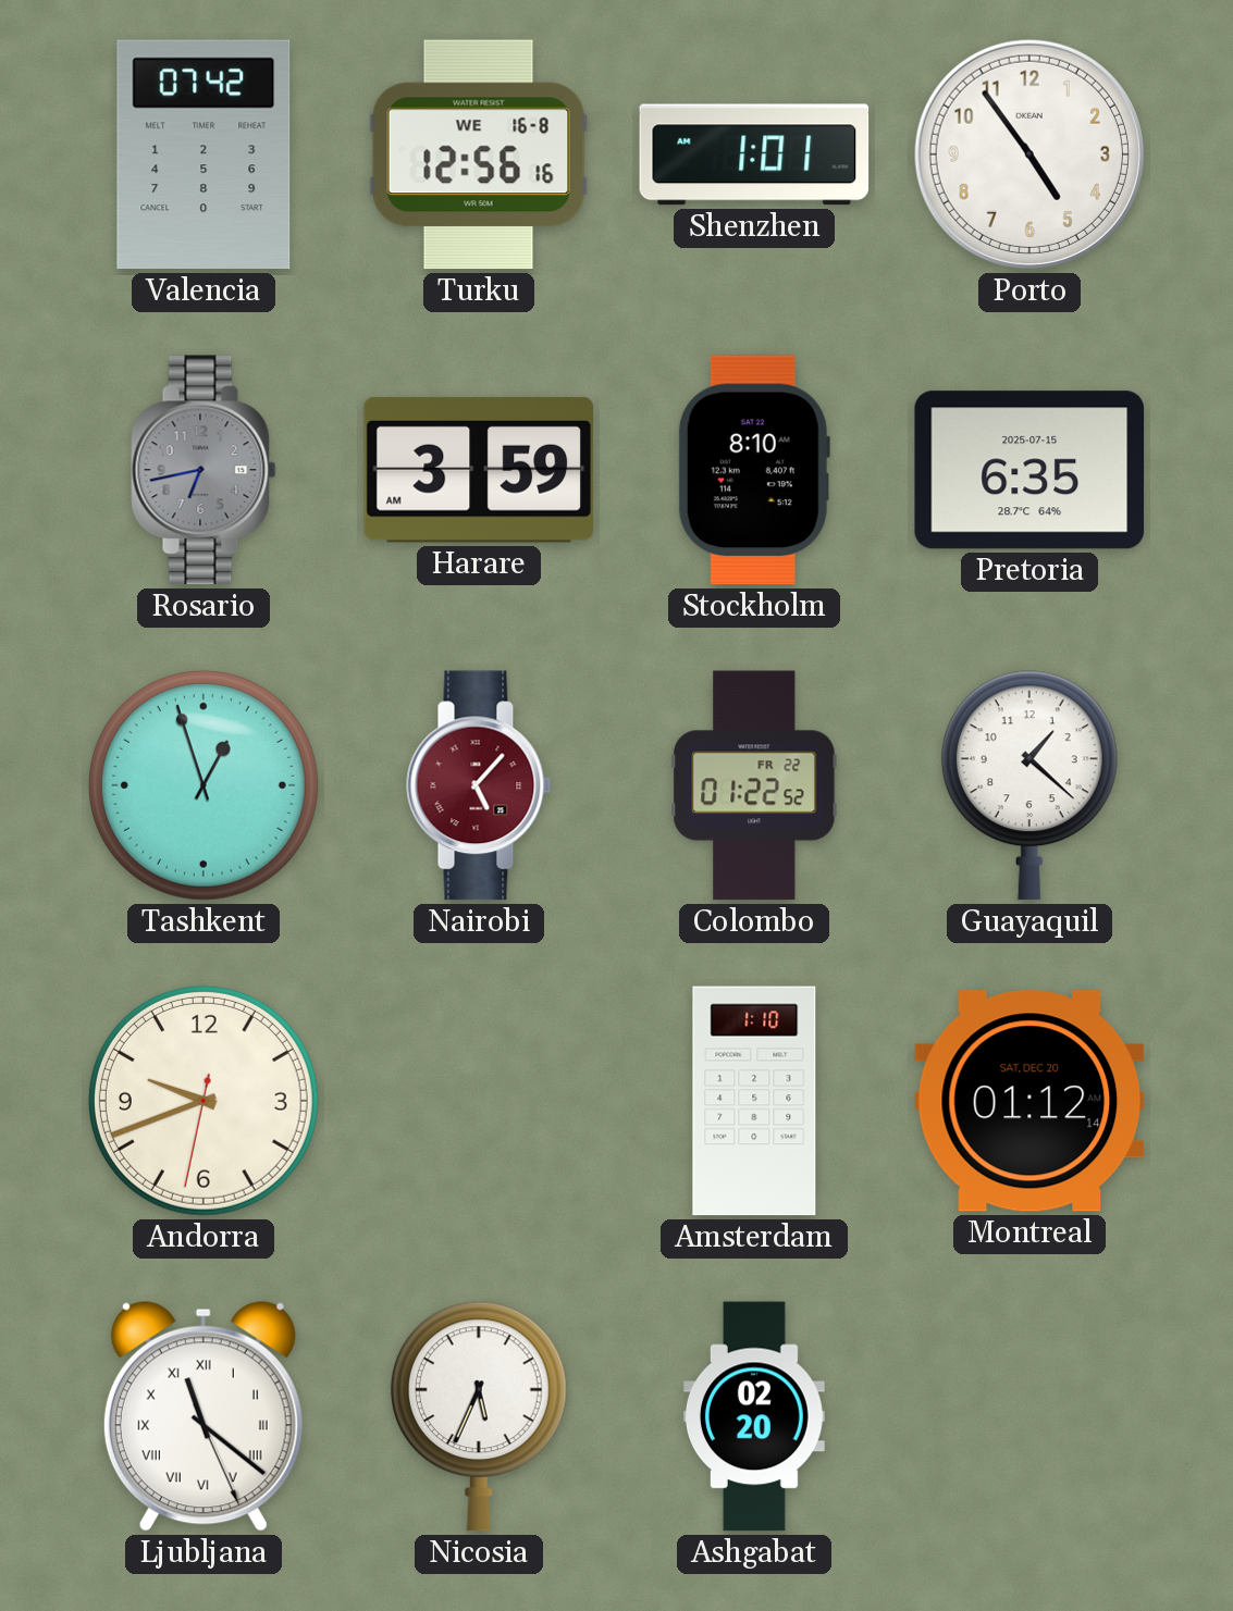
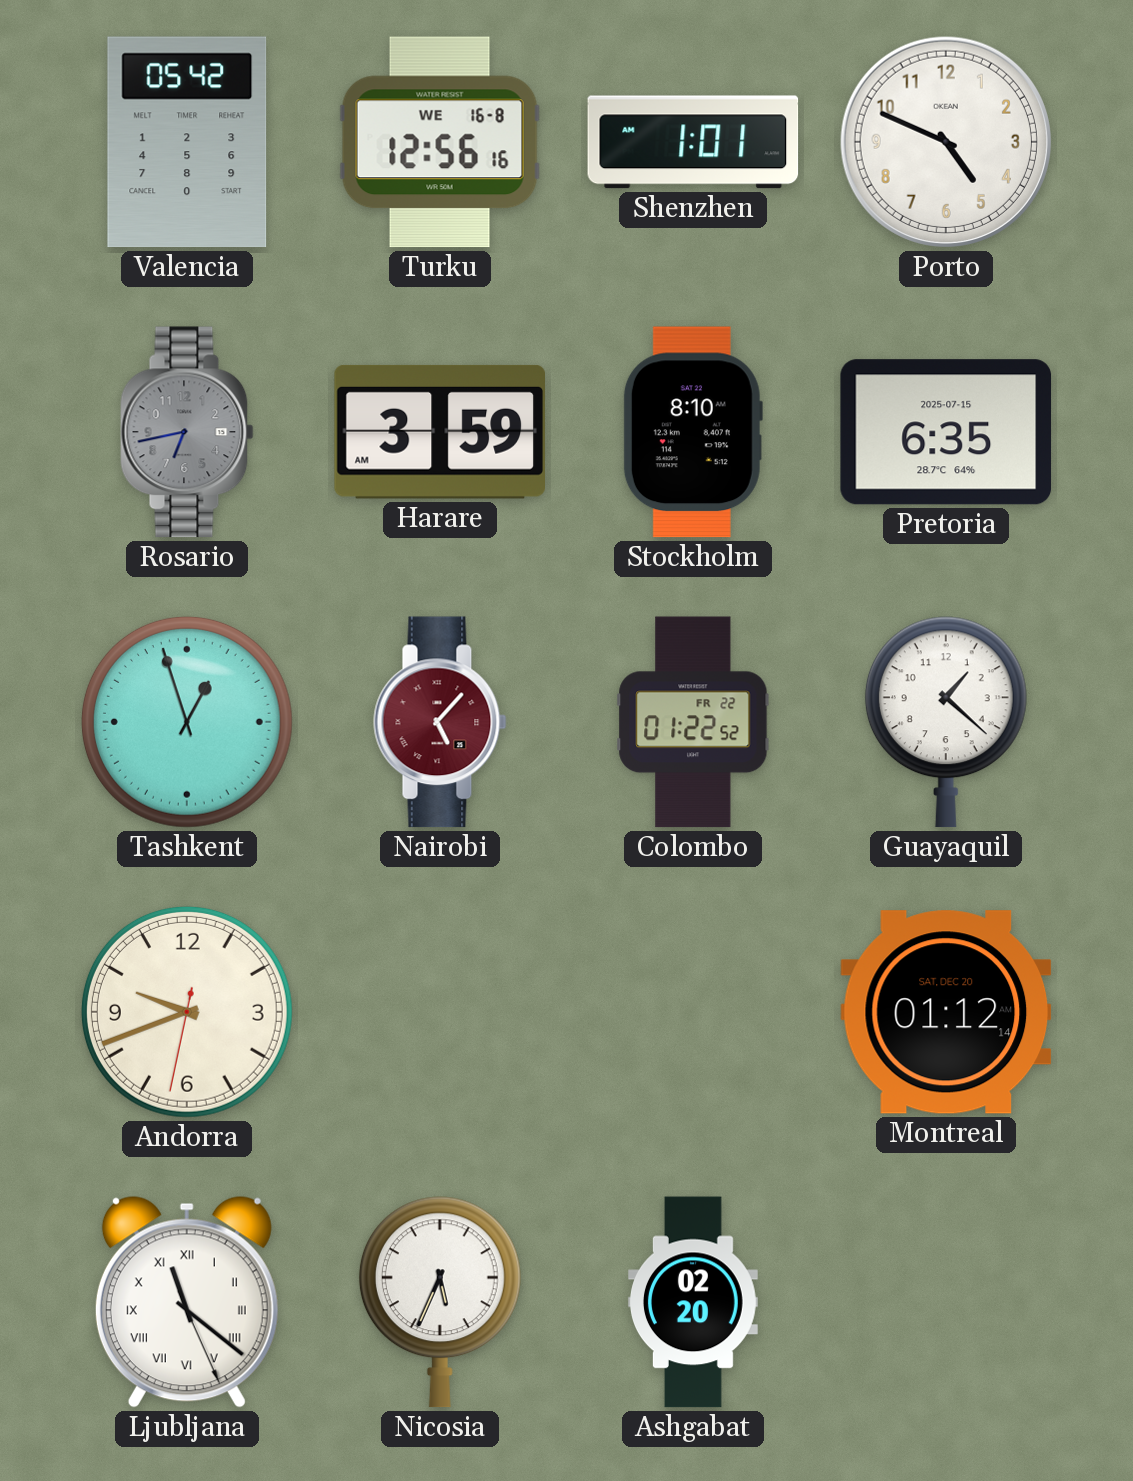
Valencia: 07:42 -> 05:42 (187, 142)
Porto: 4:54 -> 4:49 (946, 142)
Amsterdam: 1:10 -> none (754, 1101)
